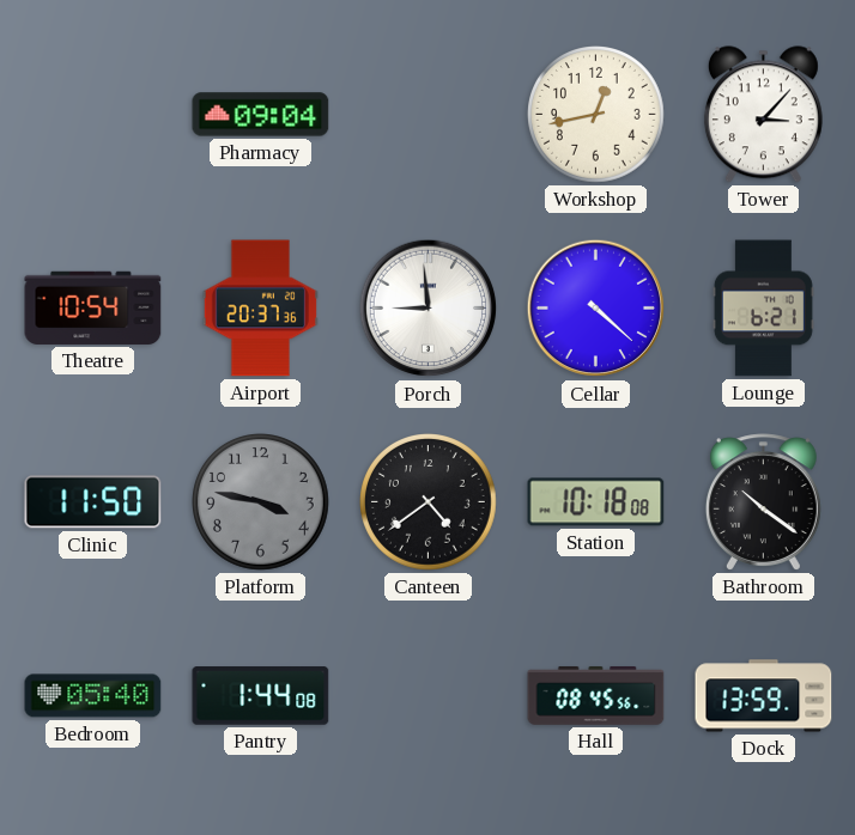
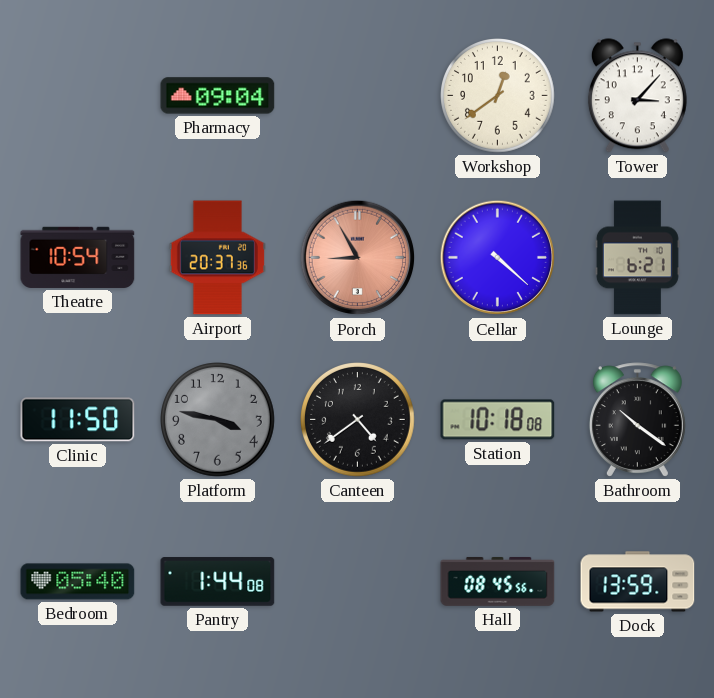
Workshop: 12:43 -> 12:39 (498, 96)
Porch: 8:59 -> 8:55 (358, 258)
Porch dial: white -> salmon (358, 258)
